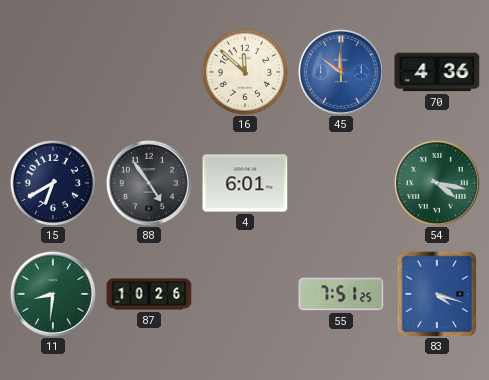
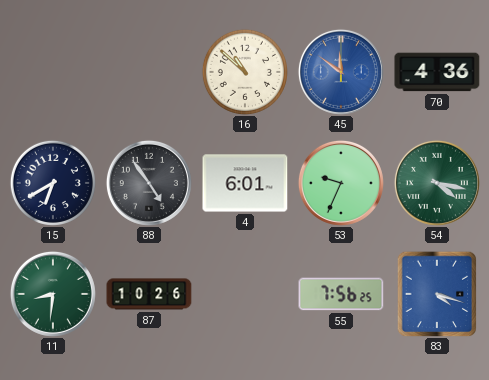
16: 11:52 -> 10:52 (245, 72)
53: none -> 9:34 (341, 183)
55: 7:51 -> 7:56 (341, 294)
